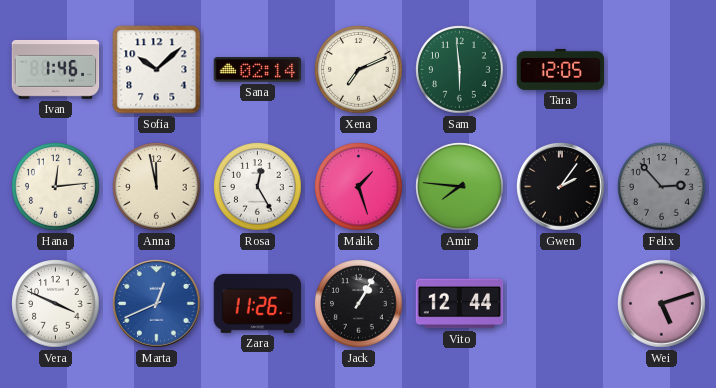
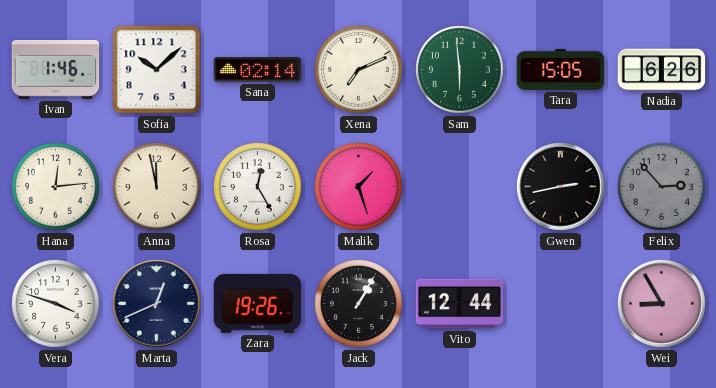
Tara: 12:05 -> 15:05 (561, 69)
Nadia: none -> 6:26 (662, 70)
Amir: 7:46 -> none (460, 187)
Gwen: 2:06 -> 2:43 (561, 187)
Vera: 3:49 -> 3:48 (56, 304)
Marta dial: blue -> navy (157, 304)
Zara: 11:26 -> 19:26 (258, 303)
Wei: 5:12 -> 8:55 (662, 304)
